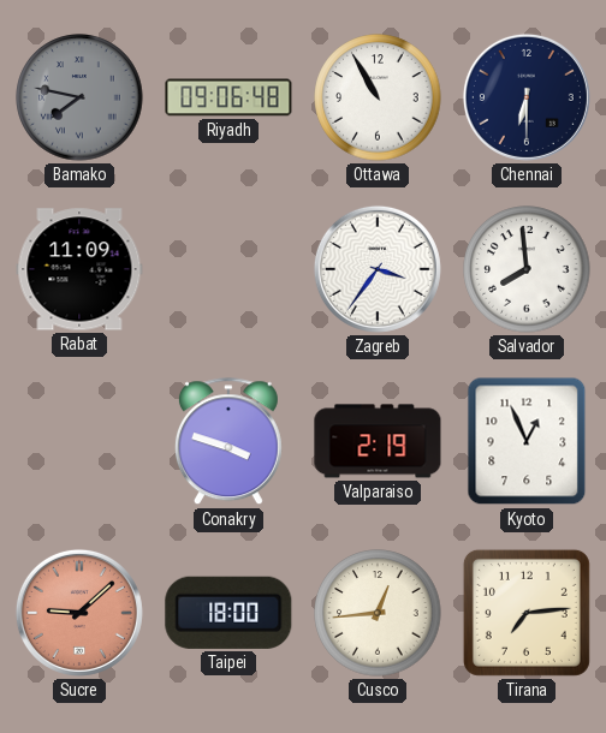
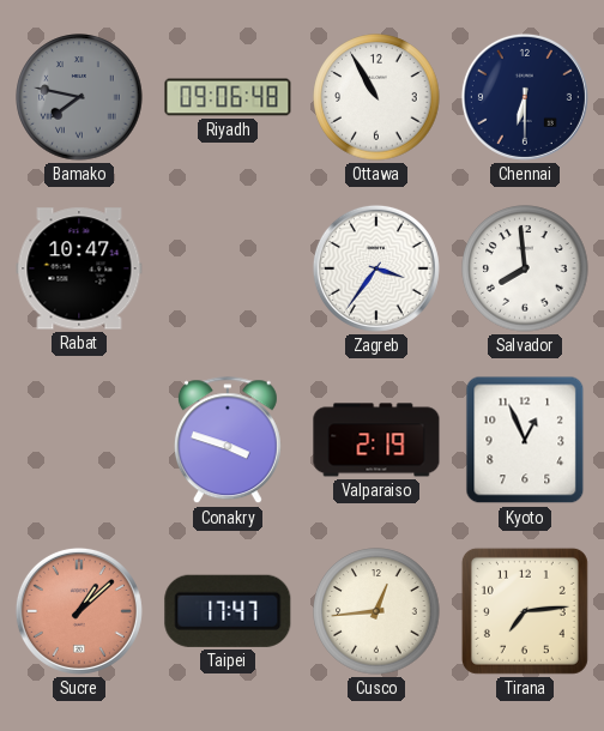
Rabat: 11:09 -> 10:47 (79, 268)
Sucre: 9:08 -> 1:08 (79, 611)
Taipei: 18:00 -> 17:47 (228, 611)
